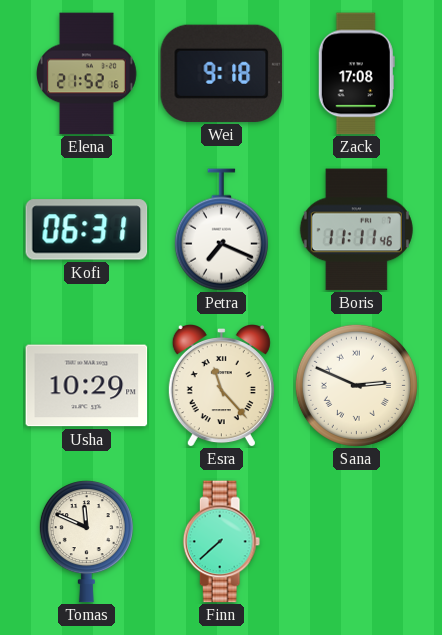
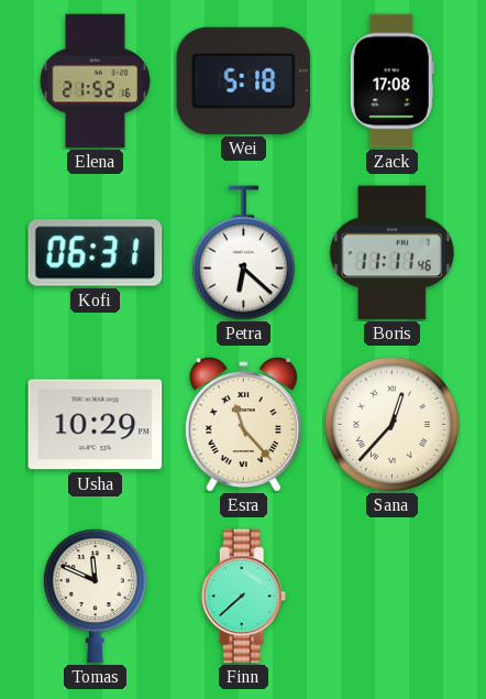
Wei: 9:18 -> 5:18 (244, 80)
Petra: 7:19 -> 6:22 (243, 253)
Sana: 2:49 -> 12:37 (391, 424)
